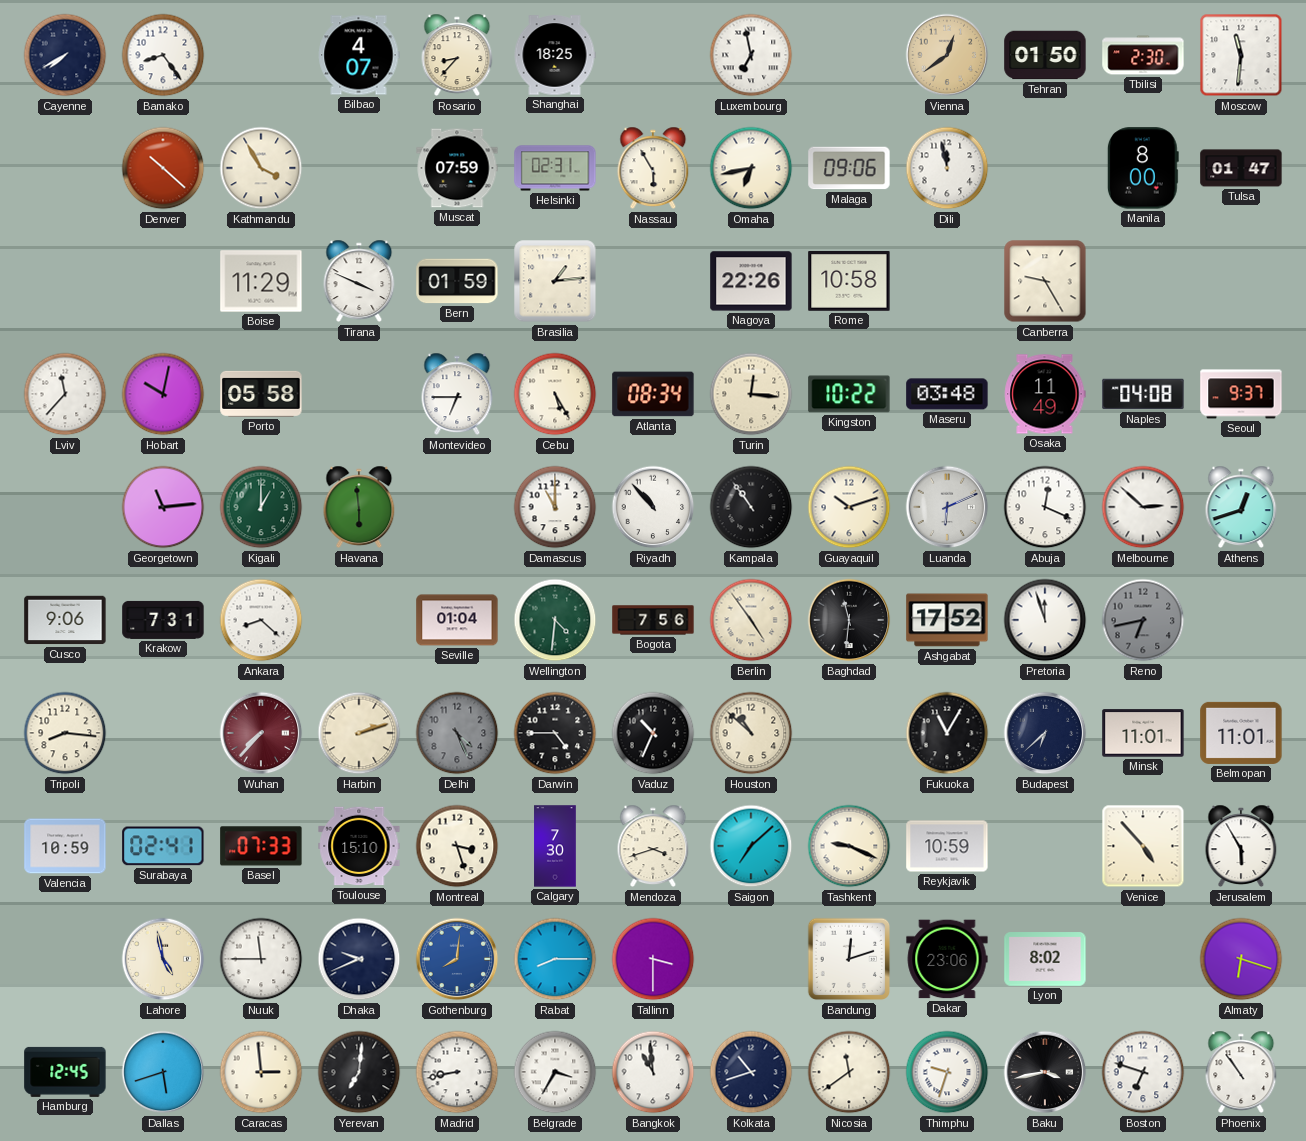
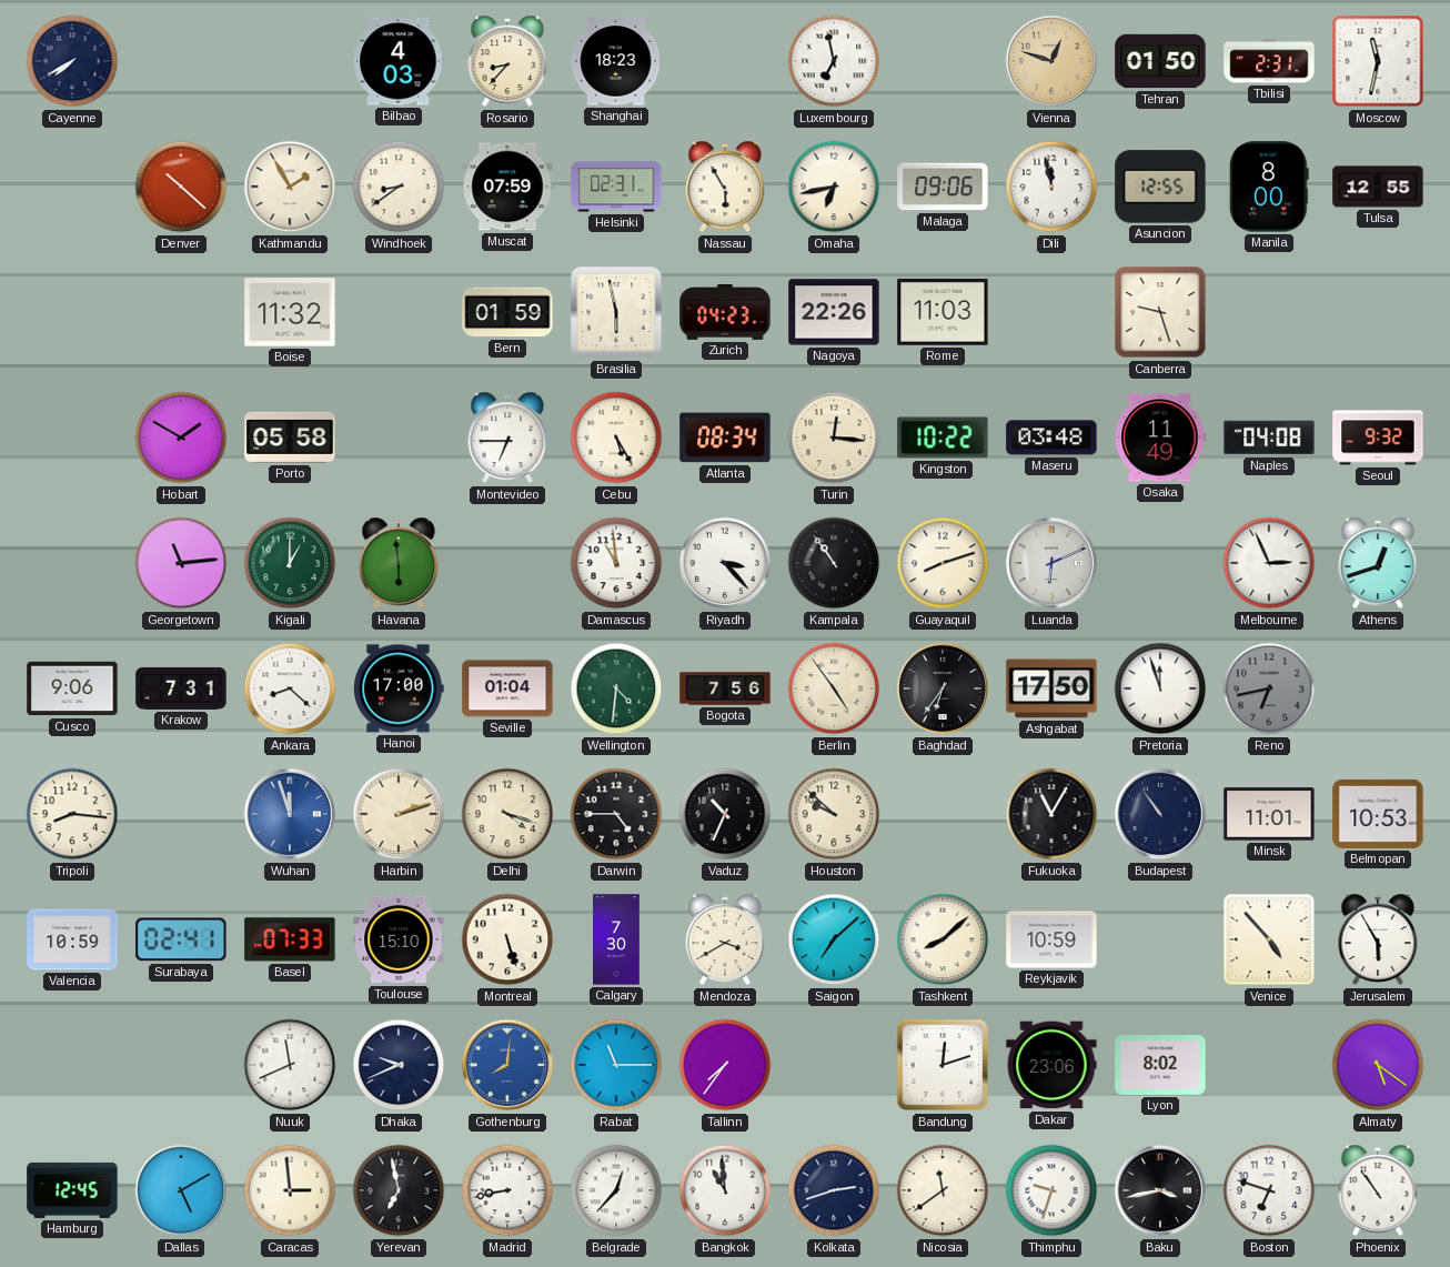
Bamako: 8:24 -> none (163, 55)
Bilbao: 4:07 -> 4:03 (399, 61)
Shanghai: 18:25 -> 18:23 (616, 61)
Vienna: 12:39 -> 12:48 (1051, 61)
Tbilisi: 2:30 -> 2:31 (1269, 61)
Moscow: 11:31 -> 11:32 (1378, 61)
Kathmandu: 3:55 -> 1:55 (290, 187)
Windhoek: none -> 8:39 (399, 187)
Asuncion: none -> 12:55 (1160, 187)
Tulsa: 01:47 -> 12:55 (1378, 187)
Boise: 11:29 -> 11:32 (290, 312)
Tirana: 3:49 -> none (359, 281)
Brasilia: 1:14 -> 5:58 (616, 312)
Zurich: none -> 04:23 (725, 312)
Rome: 10:58 -> 11:03 (943, 313)
Canberra: 9:25 -> 9:27 (1160, 312)
Lviv: 11:37 -> none (65, 394)
Hobart: 10:02 -> 1:50 (181, 438)
Seoul: 9:37 -> 9:32 (1378, 438)
Damascus: 11:00 -> 10:59 (616, 563)
Riyadh: 10:53 -> 3:23 (725, 563)
Guayaquil: 10:12 -> 8:12 (943, 563)
Abuja: 12:19 -> none (1045, 507)
Melbourne: 2:52 -> 2:56 (1269, 563)
Hanoi: none -> 17:00 (399, 688)
Baghdad: 11:31 -> 6:36 (943, 688)
Ashgabat: 17:52 -> 17:50 (1051, 688)
Wuhan: 7:37 -> 11:57 (290, 814)
Wuhan dial: burgundy -> blue (290, 814)
Delhi: 4:26 -> 4:18 (507, 814)
Delhi dial: grey -> cream (507, 814)
Houston: 10:52 -> 9:52 (834, 814)
Budapest: 6:38 -> 10:54 (1160, 814)
Belmopan: 11:01 -> 10:53 (1378, 814)
Montreal: 3:27 -> 5:27 (507, 939)
Mendoza: 3:42 -> 3:40 (725, 939)
Tashkent: 9:19 -> 8:08 (943, 939)
Lahore: 4:58 -> none (163, 959)
Nuuk: 11:45 -> 11:41 (290, 1065)
Rabat: 8:15 -> 11:15 (616, 1065)
Tallinn: 3:30 -> 7:36 (725, 1065)
Almaty: 6:18 -> 5:21 (1378, 1065)
Dallas: 5:42 -> 5:10 (181, 1190)
Yerevan: 7:01 -> 6:58 (399, 1190)
Belgrade: 3:35 -> 12:37 (616, 1190)
Kolkata: 10:42 -> 2:42 (834, 1190)
